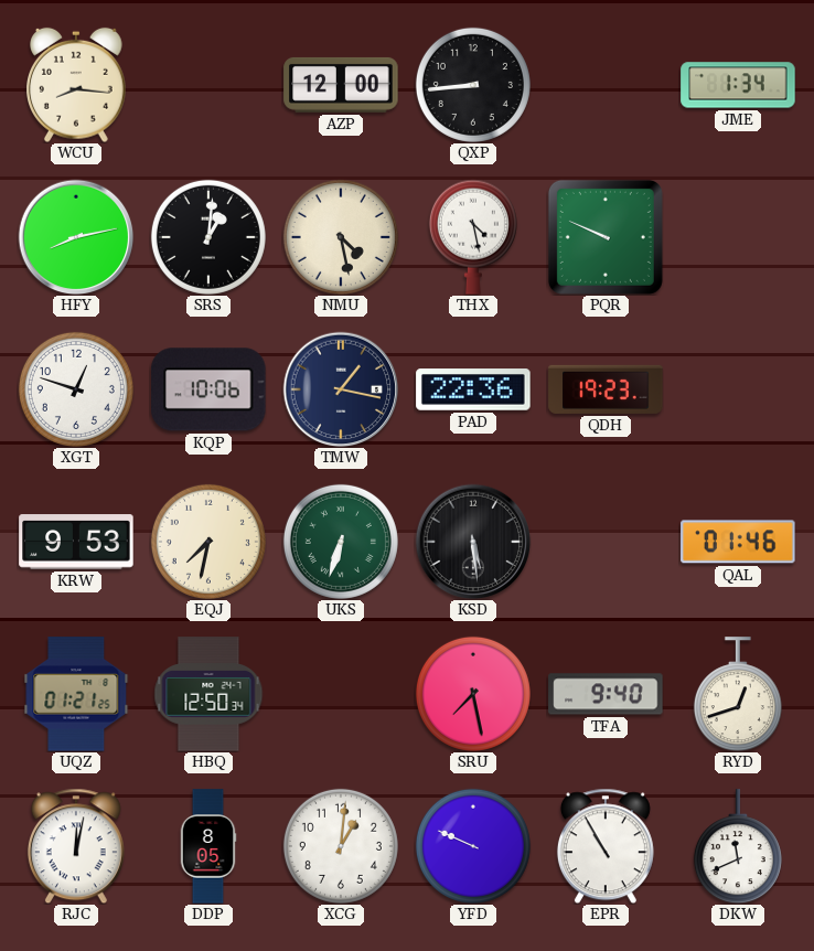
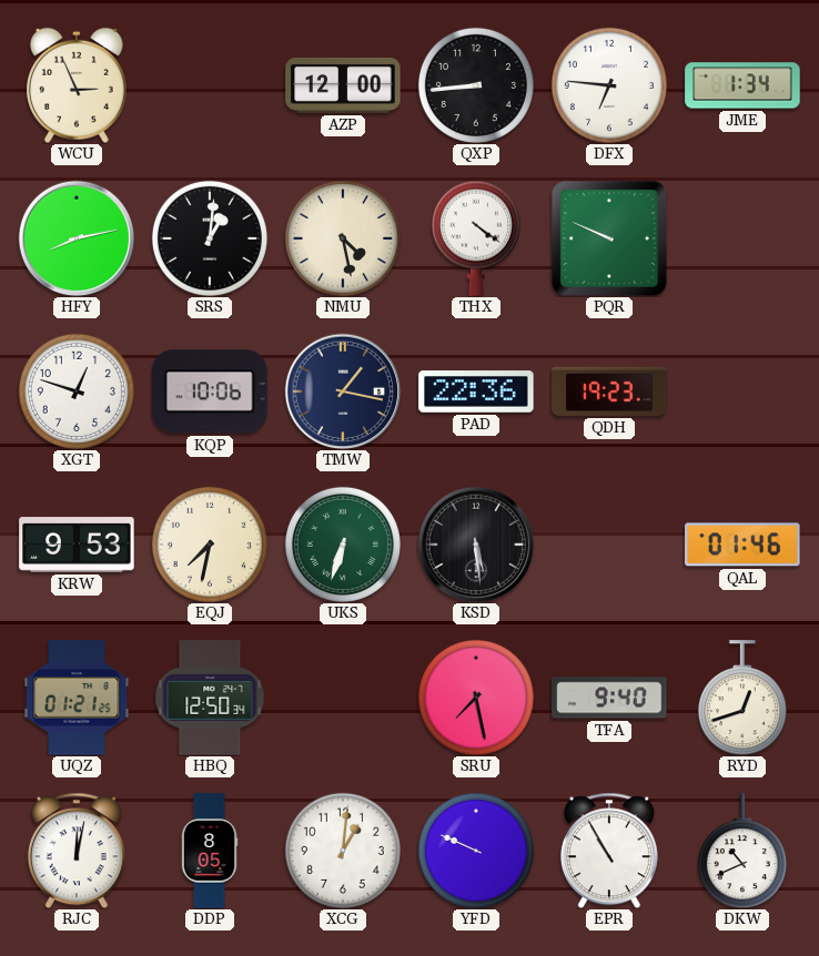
WCU: 8:16 -> 2:56 (78, 85)
DFX: none -> 6:46 (609, 85)
THX: 4:28 -> 4:21 (476, 238)
DKW: 11:41 -> 10:41 (742, 851)
